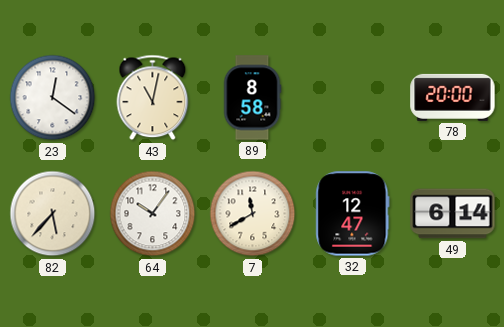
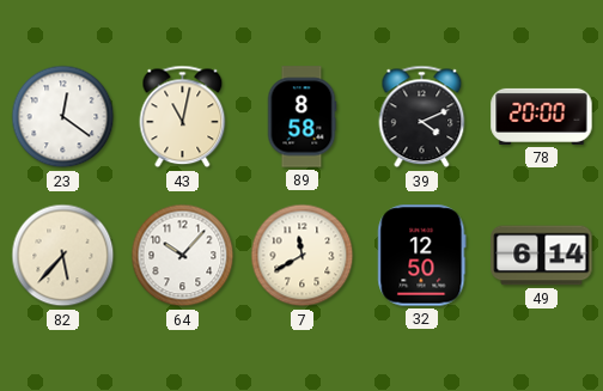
39: none -> 4:11 (422, 117)
64: 10:06 -> 10:07 (183, 256)
32: 12:47 -> 12:50 (422, 256)
